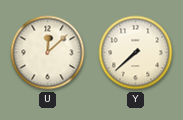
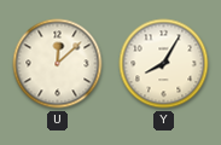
Y: 7:38 -> 8:05 (164, 64)
